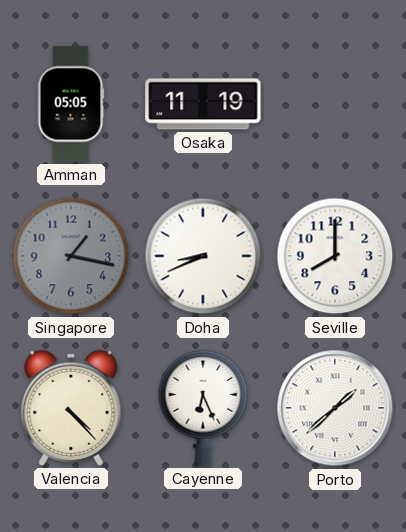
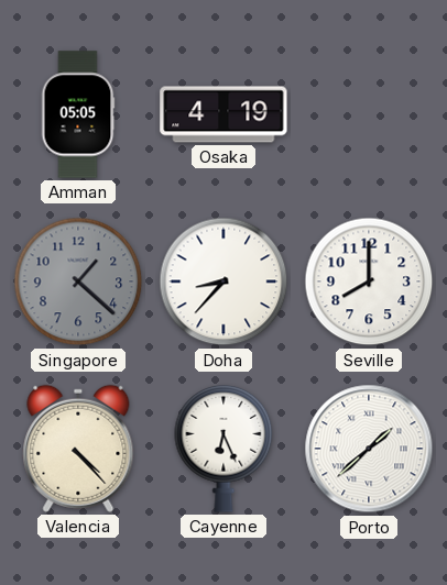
Osaka: 11:19 -> 4:19 (223, 114)
Singapore: 1:17 -> 1:22 (78, 282)
Doha: 8:41 -> 8:37 (223, 282)
